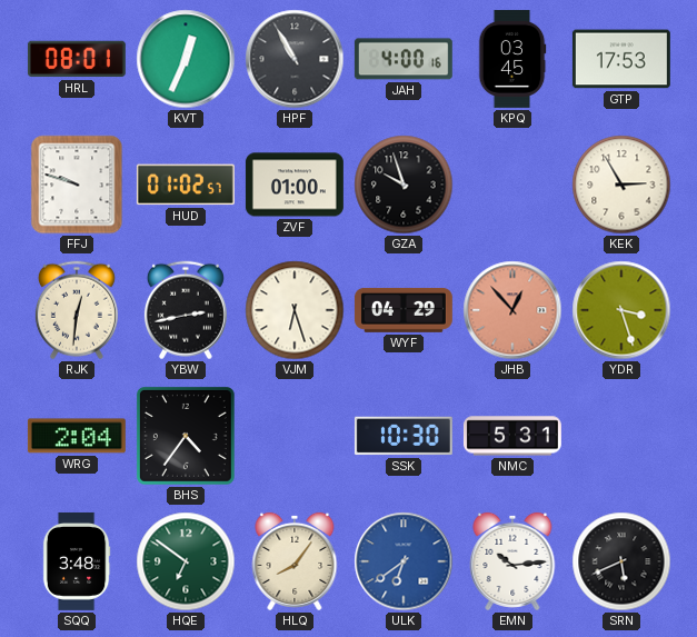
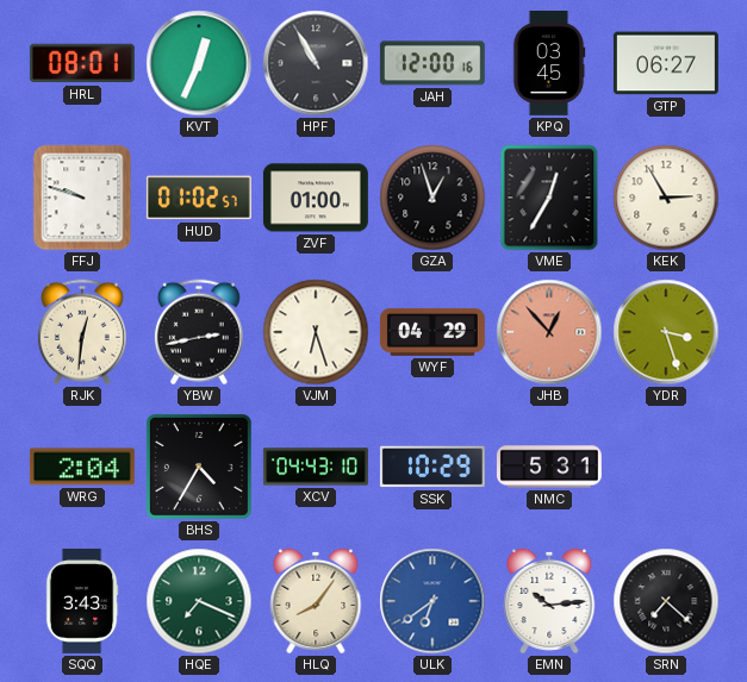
JAH: 4:00 -> 12:00 (432, 63)
GTP: 17:53 -> 06:27 (666, 63)
GZA: 9:57 -> 12:57 (432, 198)
VME: none -> 12:35 (549, 198)
BHS: 4:36 -> 4:35 (199, 467)
XCV: none -> 04:43 (316, 467)
SSK: 10:30 -> 10:29 (432, 467)
SQQ: 3:48 -> 3:43 (82, 601)
HQE: 6:51 -> 7:19 (199, 601)
SRN: 5:41 -> 7:22 (666, 601)
